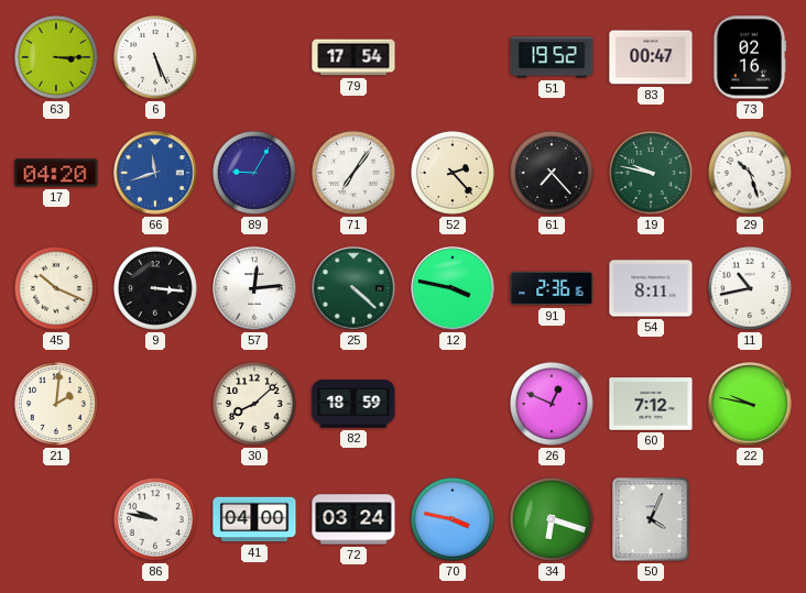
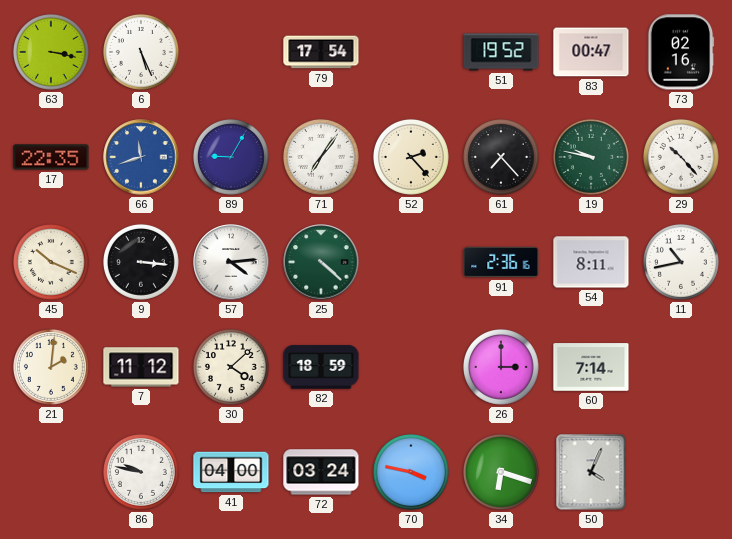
63: 3:15 -> 3:17 (51, 52)
17: 04:20 -> 22:35 (51, 157)
29: 10:27 -> 10:23 (681, 157)
57: 12:14 -> 4:14 (231, 262)
12: 3:47 -> none (453, 288)
7: none -> 11:12 (141, 367)
30: 8:08 -> 4:08 (231, 367)
26: 12:49 -> 3:00 (501, 367)
60: 7:12 -> 7:14 (591, 367)
22: 9:47 -> none (750, 404)
